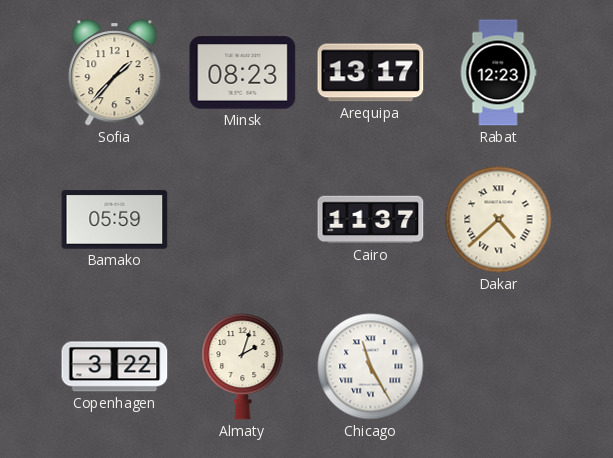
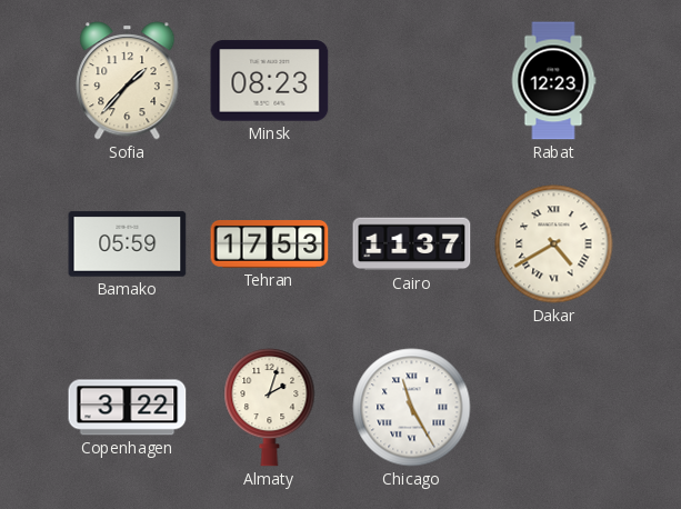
Arequipa: 13:17 -> none (371, 73)
Tehran: none -> 17:53 (270, 244)
Dakar: 4:38 -> 4:40 (554, 244)
